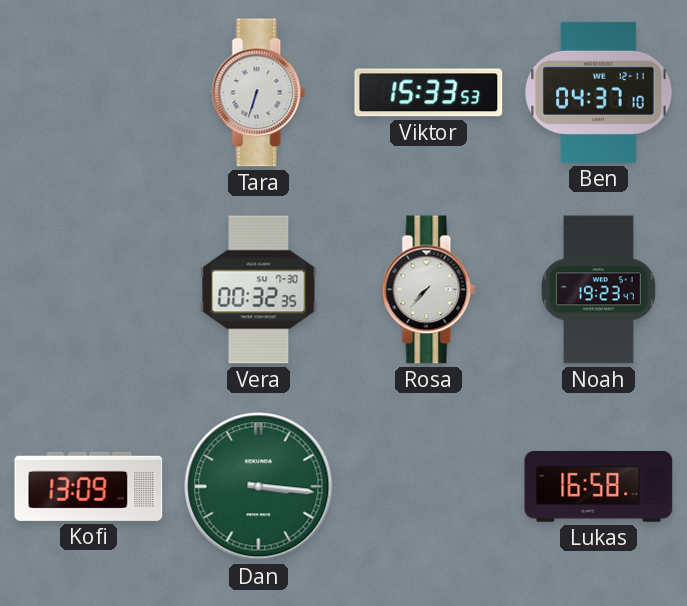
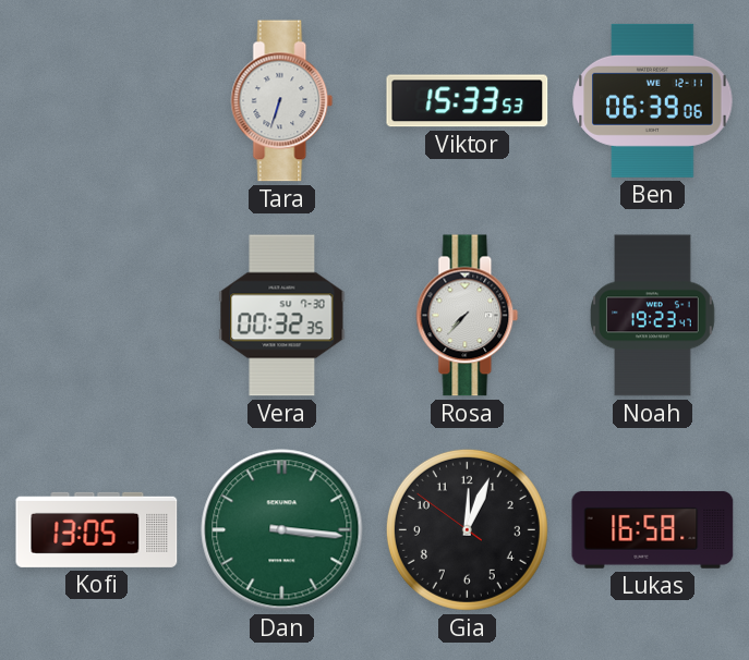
Ben: 04:37 -> 06:39 (653, 100)
Kofi: 13:09 -> 13:05 (97, 529)
Gia: none -> 12:03 (467, 529)
